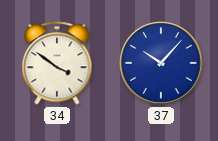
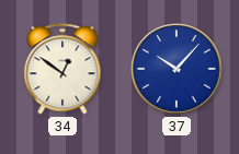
34: 3:51 -> 12:51 (62, 69)
